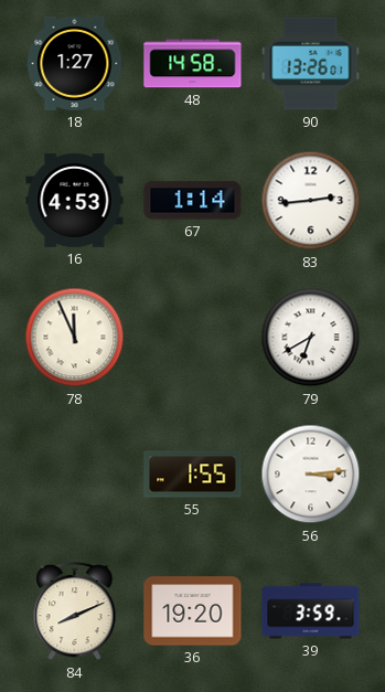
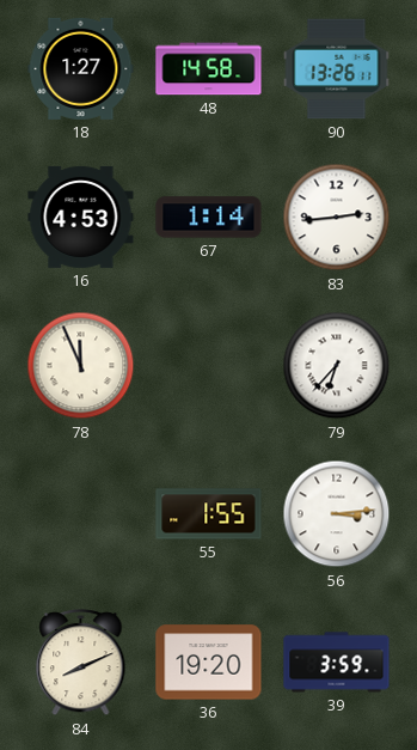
90: 13:26:01 -> 13:26:11 (337, 69)
79: 6:40 -> 6:37 (337, 366)
